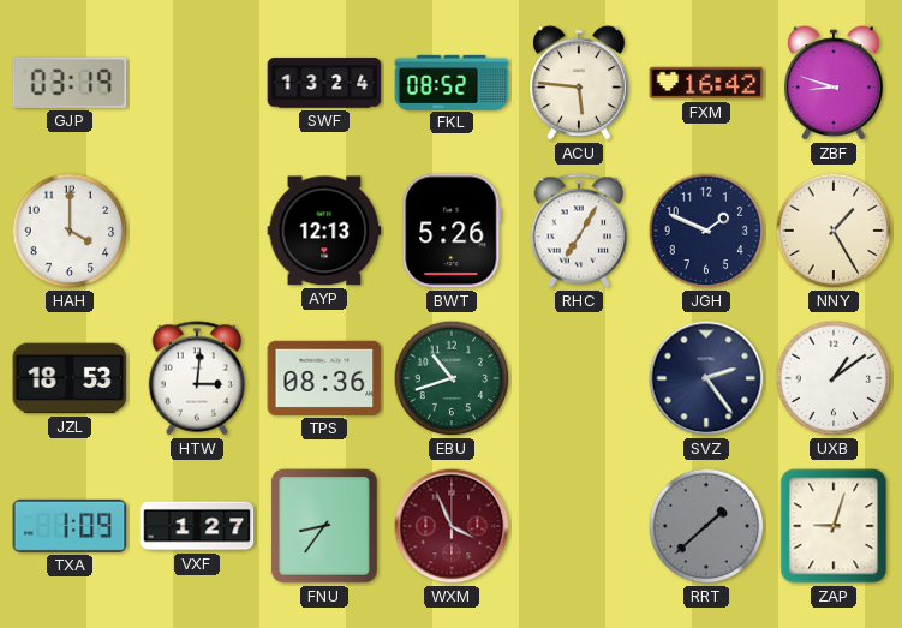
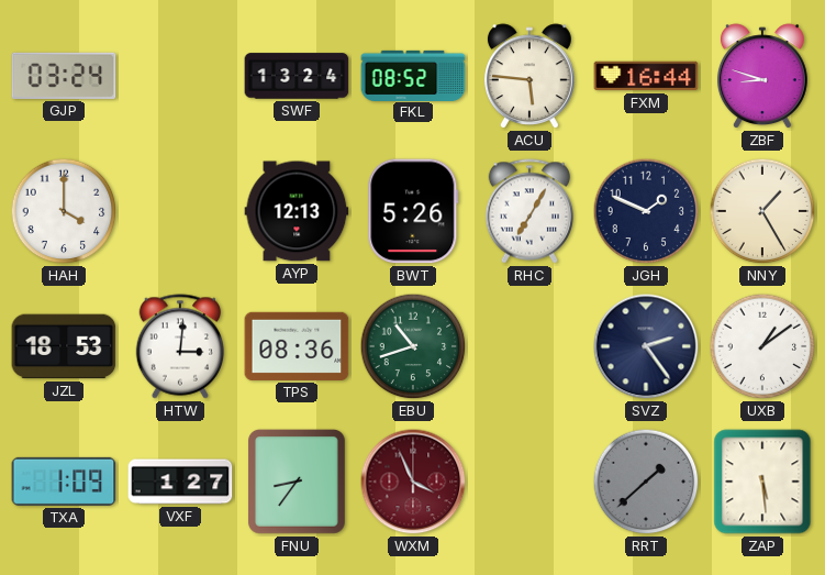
GJP: 03:19 -> 03:24 (64, 76)
FXM: 16:42 -> 16:44 (646, 76)
ZAP: 9:03 -> 5:29 (762, 482)
